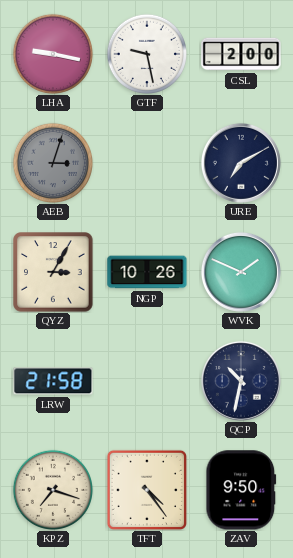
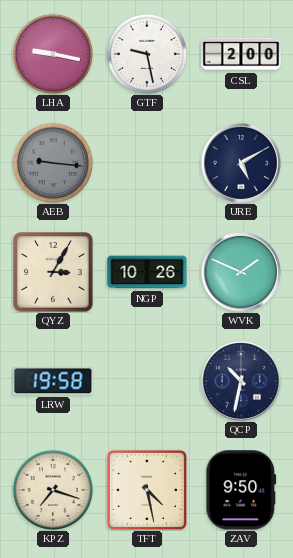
AEB: 3:03 -> 9:16 (52, 162)
URE: 7:10 -> 5:10 (241, 163)
LRW: 21:58 -> 19:58 (53, 381)
TFT: 4:24 -> 4:28 (147, 490)
